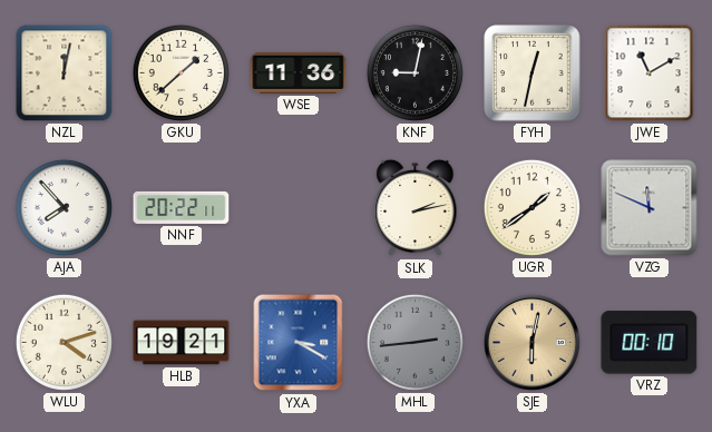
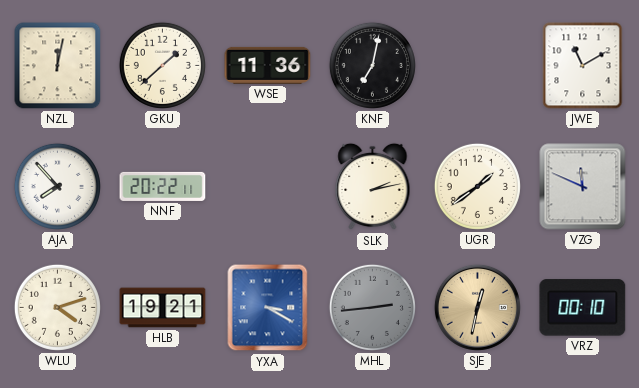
KNF: 9:02 -> 7:02 (372, 65)
FYH: 12:32 -> none (533, 73)
SJE: 6:02 -> 12:32 (477, 307)
